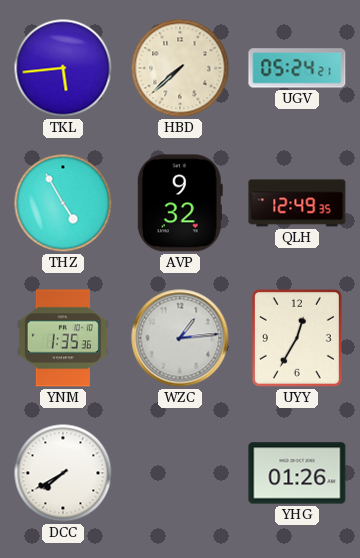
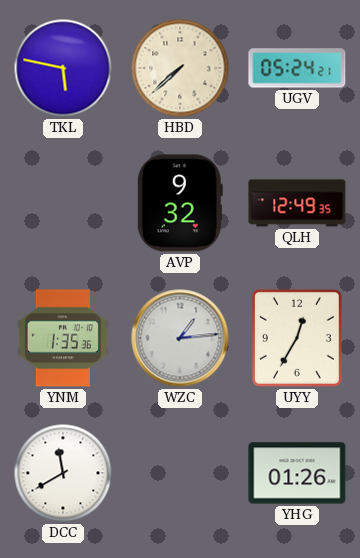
TKL: 5:44 -> 5:47 (63, 68)
THZ: 4:55 -> none (63, 203)
DCC: 7:40 -> 11:40 (63, 473)
